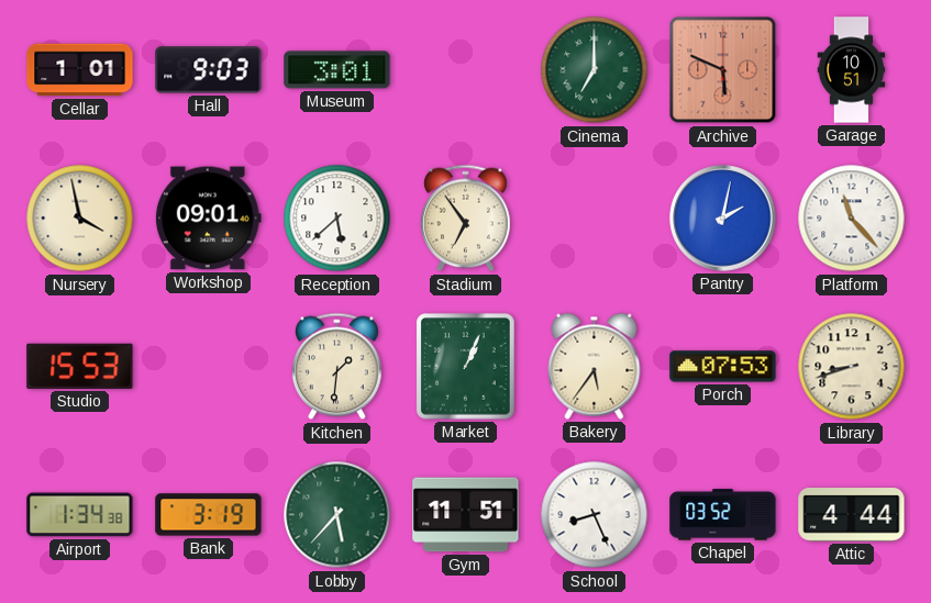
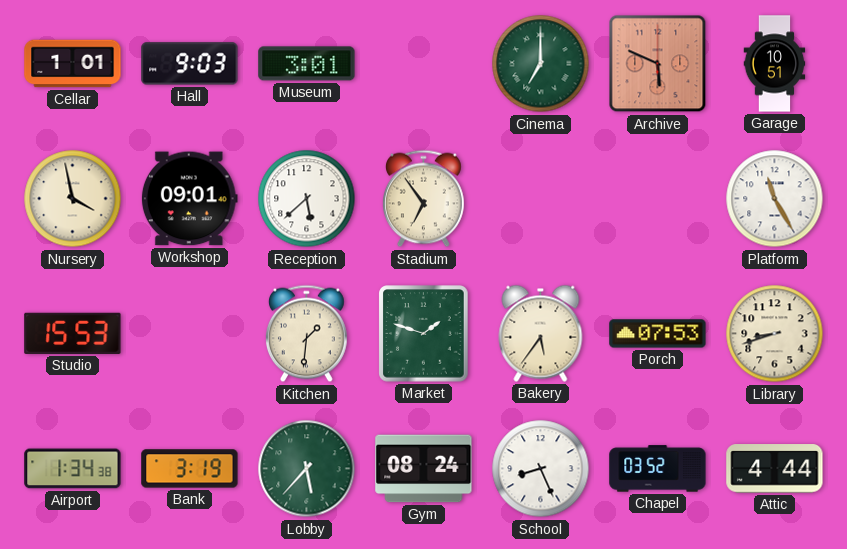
Pantry: 2:02 -> none (723, 219)
Platform: 11:23 -> 11:25 (775, 199)
Market: 1:04 -> 1:48 (424, 334)
Gym: 11:51 -> 08:24 (424, 469)
